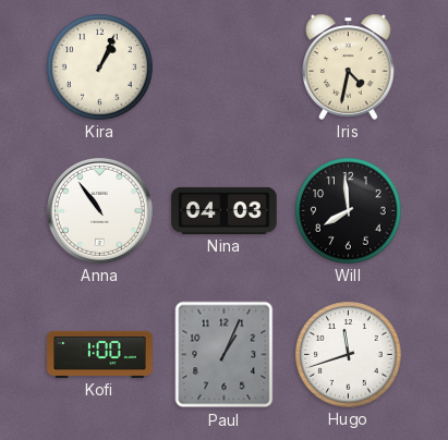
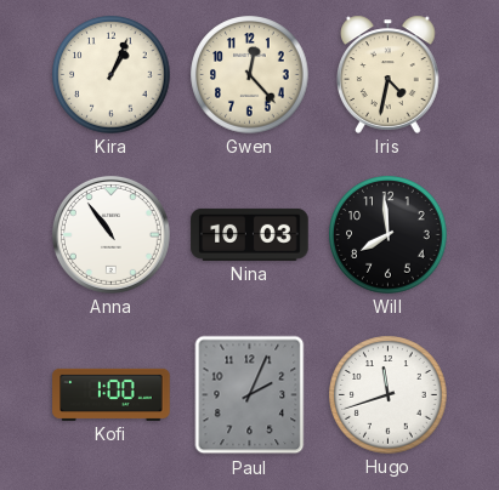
Gwen: none -> 12:23 (250, 75)
Nina: 04:03 -> 10:03 (250, 234)
Paul: 1:04 -> 2:04 (250, 395)
